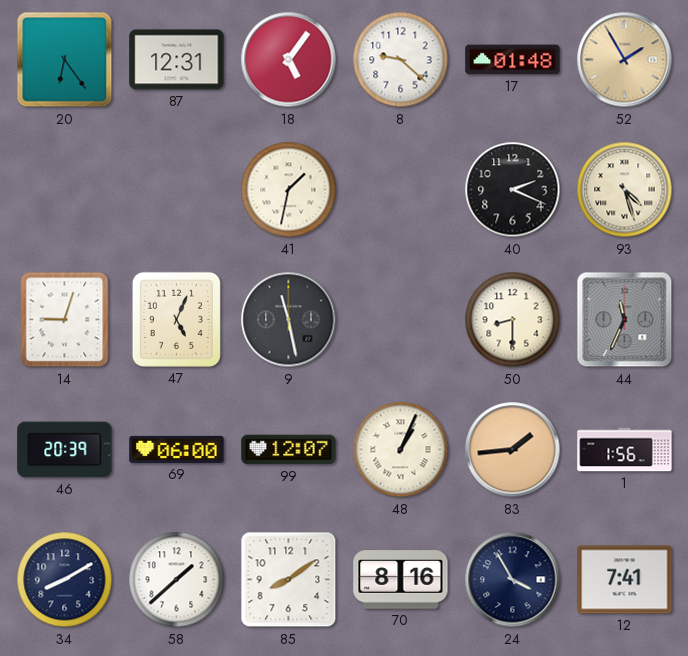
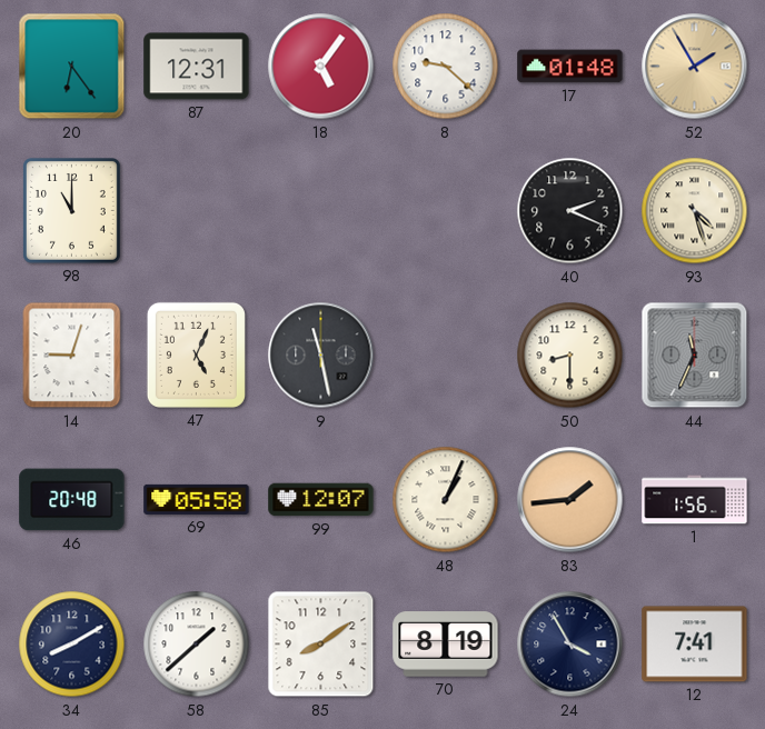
98: none -> 11:00 (71, 210)
41: 1:32 -> none (289, 190)
46: 20:39 -> 20:48 (72, 500)
69: 06:00 -> 05:58 (197, 499)
70: 8:16 -> 8:19 (446, 645)
